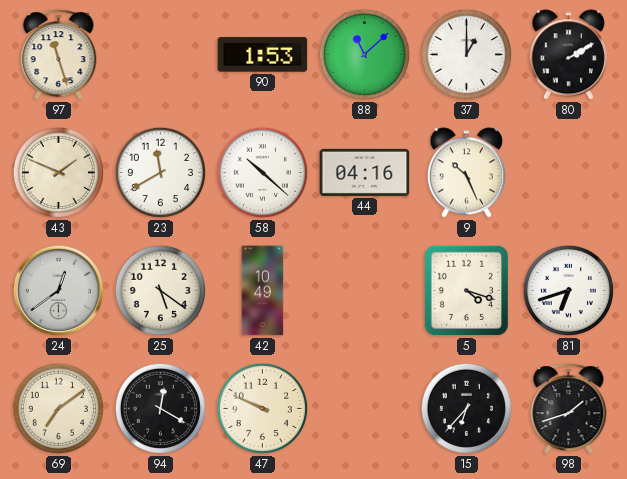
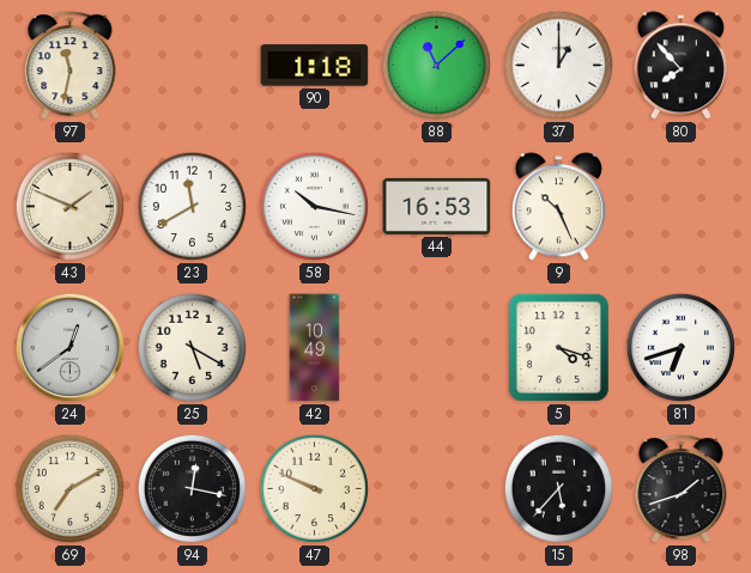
97: 11:27 -> 11:32 (71, 66)
90: 1:53 -> 1:18 (315, 66)
80: 2:10 -> 7:53 (680, 66)
58: 10:22 -> 10:17 (314, 206)
44: 04:16 -> 16:53 (437, 206)
25: 5:21 -> 5:20 (192, 347)
69: 7:09 -> 7:10 (69, 488)
94: 12:20 -> 12:17 (192, 488)
15: 6:37 -> 5:37 (558, 488)
